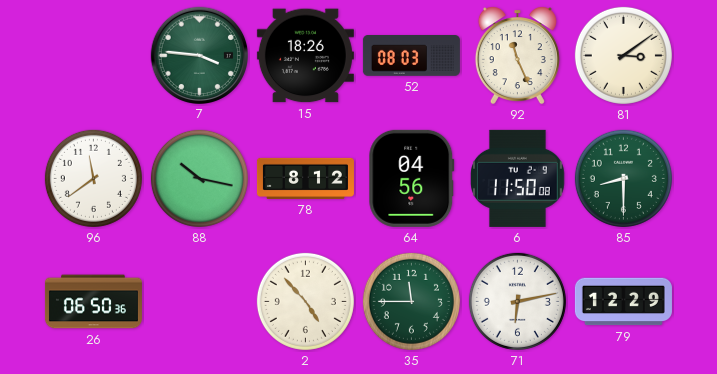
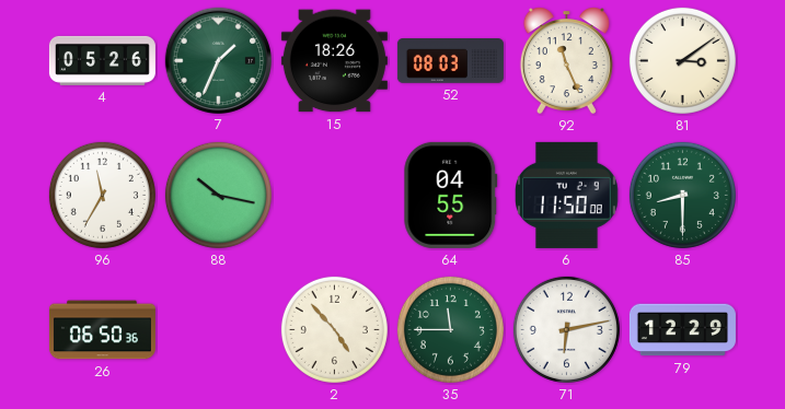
4: none -> 05:26 (102, 60)
7: 3:46 -> 1:34 (218, 60)
96: 11:39 -> 11:35 (102, 195)
78: 8:12 -> none (305, 178)
64: 04:56 -> 04:55 (451, 195)
